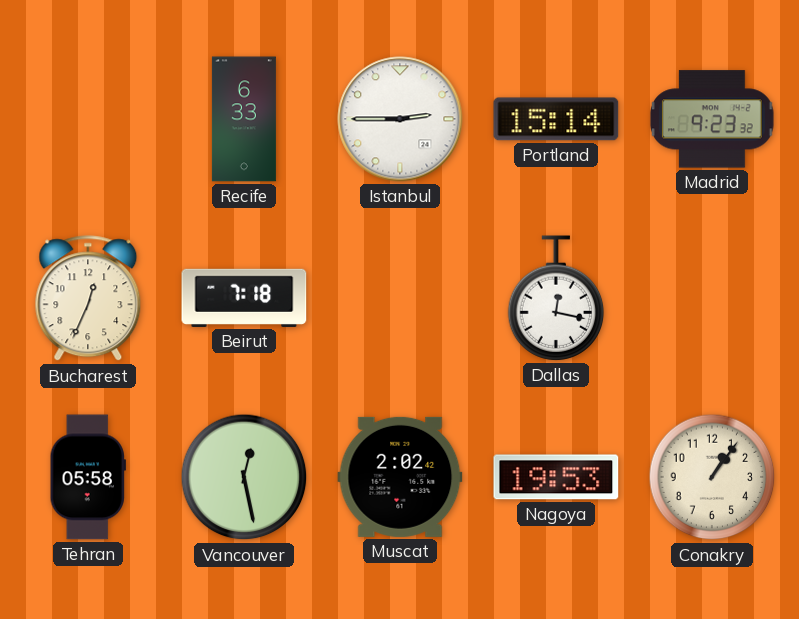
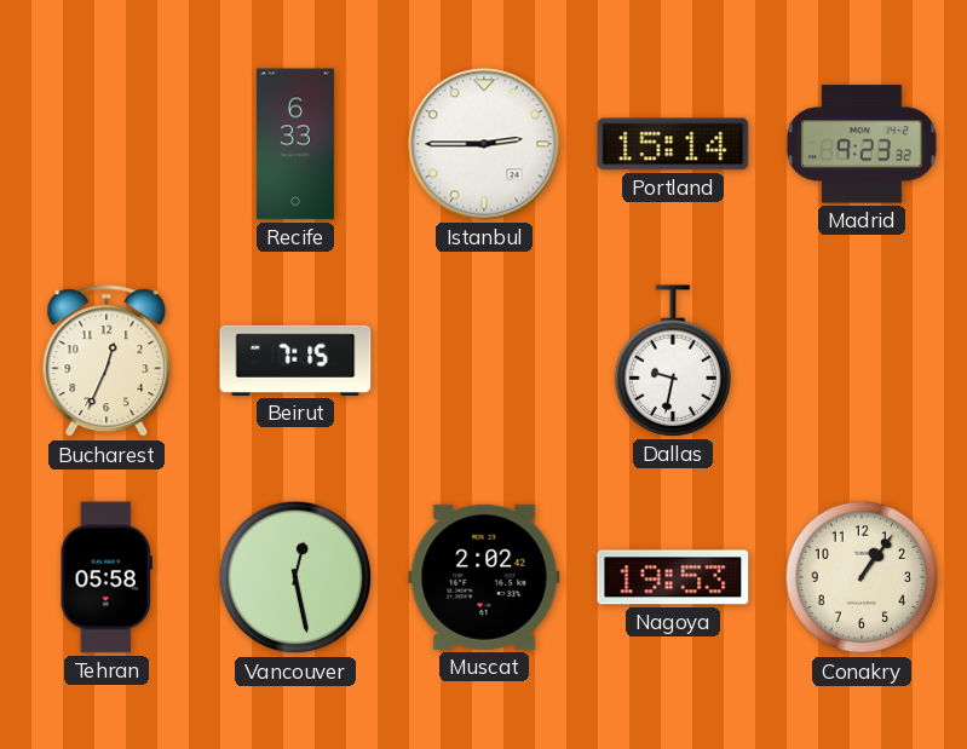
Beirut: 7:18 -> 7:15 (295, 361)
Dallas: 12:17 -> 9:32 (673, 361)
